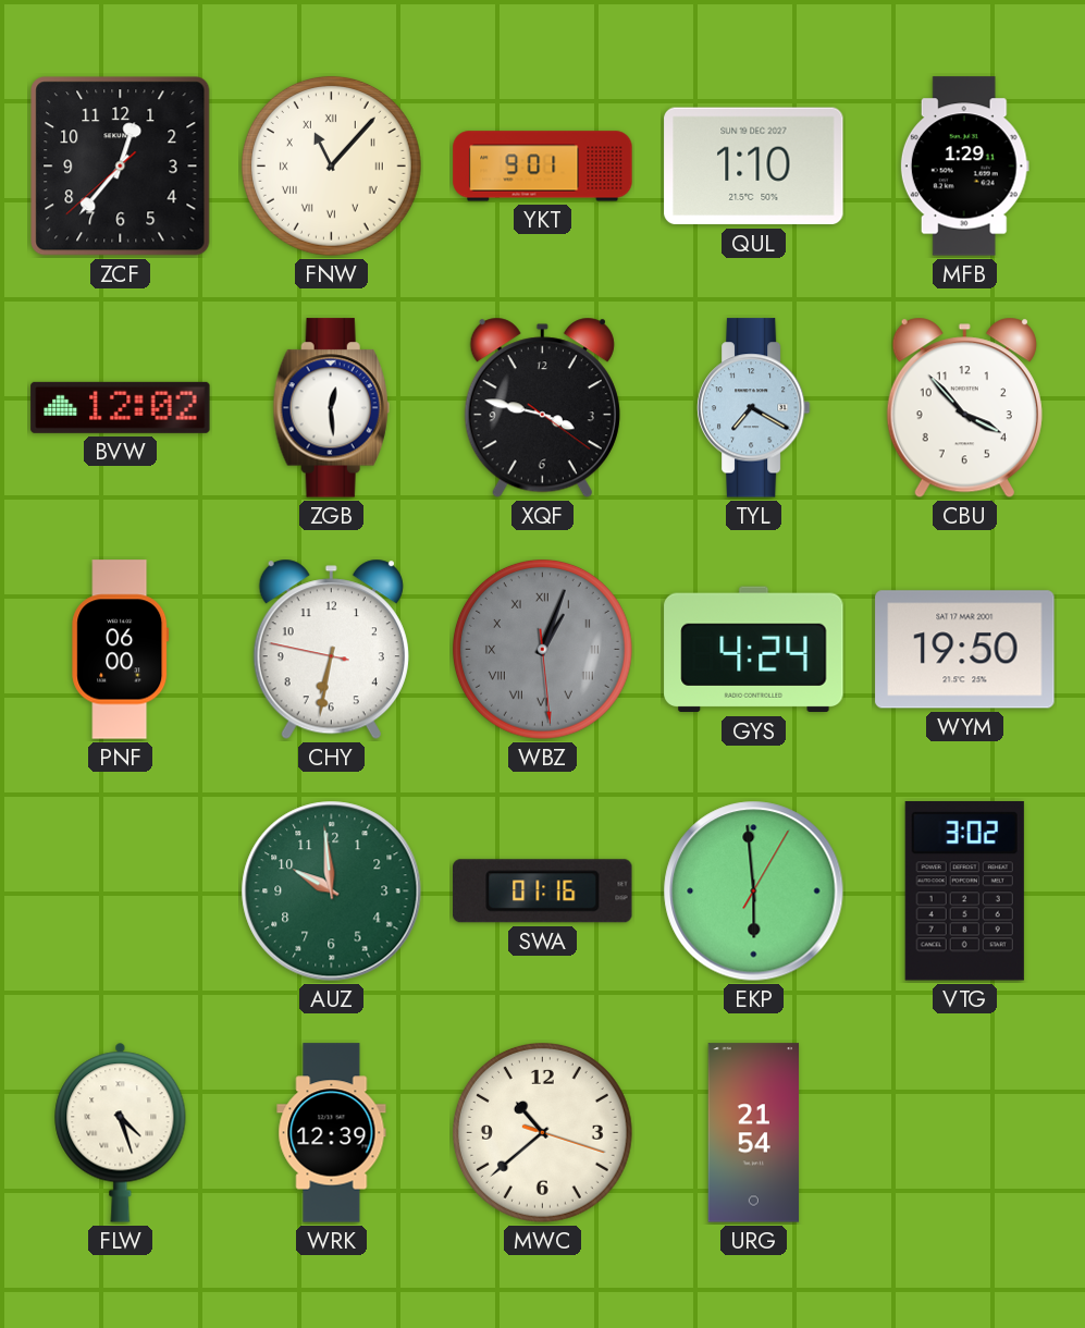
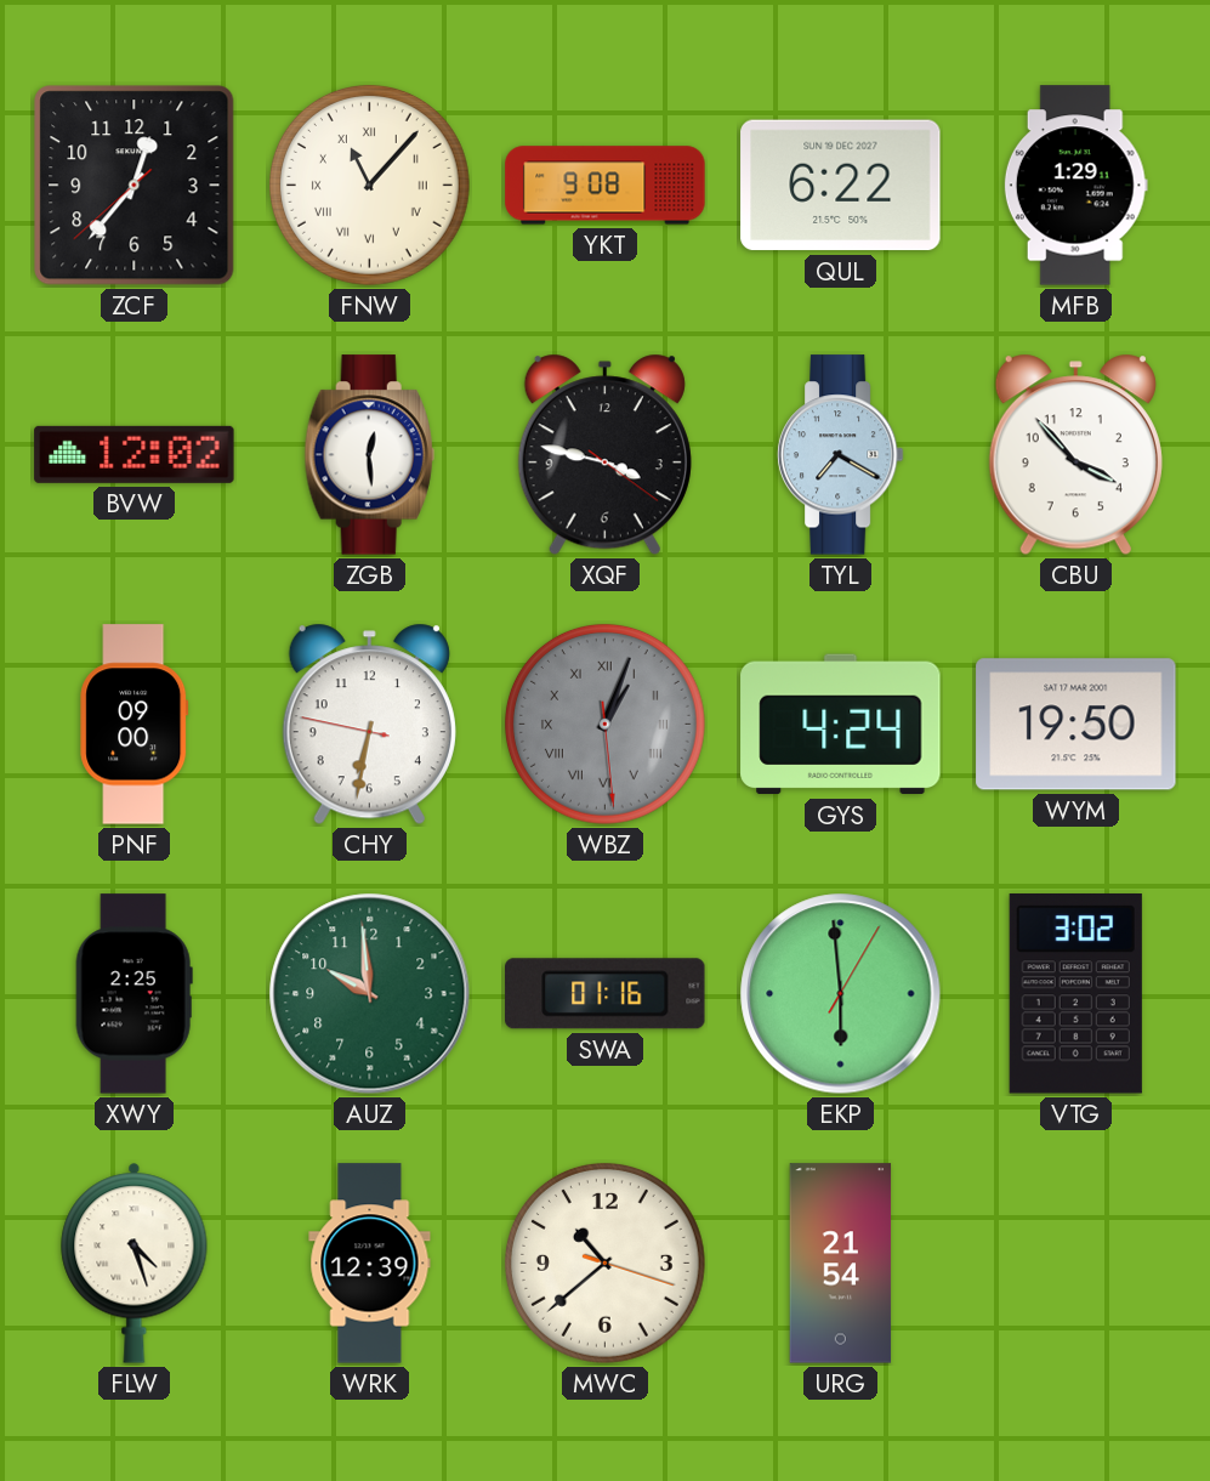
YKT: 9:01 -> 9:08 (606, 186)
QUL: 1:10 -> 6:22 (841, 186)
PNF: 06:00 -> 09:00 (135, 725)
XWY: none -> 2:25 (134, 994)
